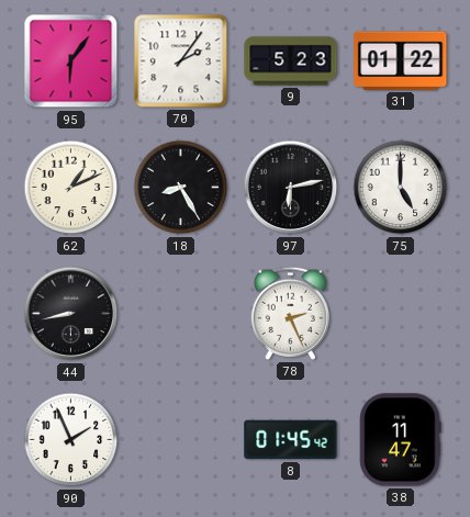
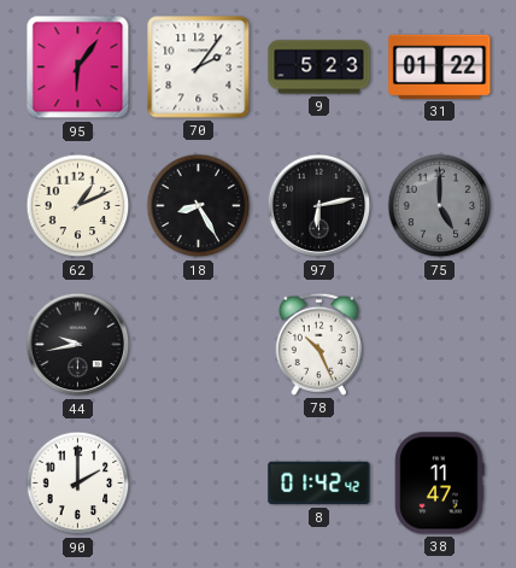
75 dial: white -> grey (440, 206)
44: 8:43 -> 9:43 (78, 345)
78: 2:26 -> 10:26 (318, 344)
90: 1:56 -> 2:00 (78, 484)
8: 01:45 -> 01:42 (319, 484)
